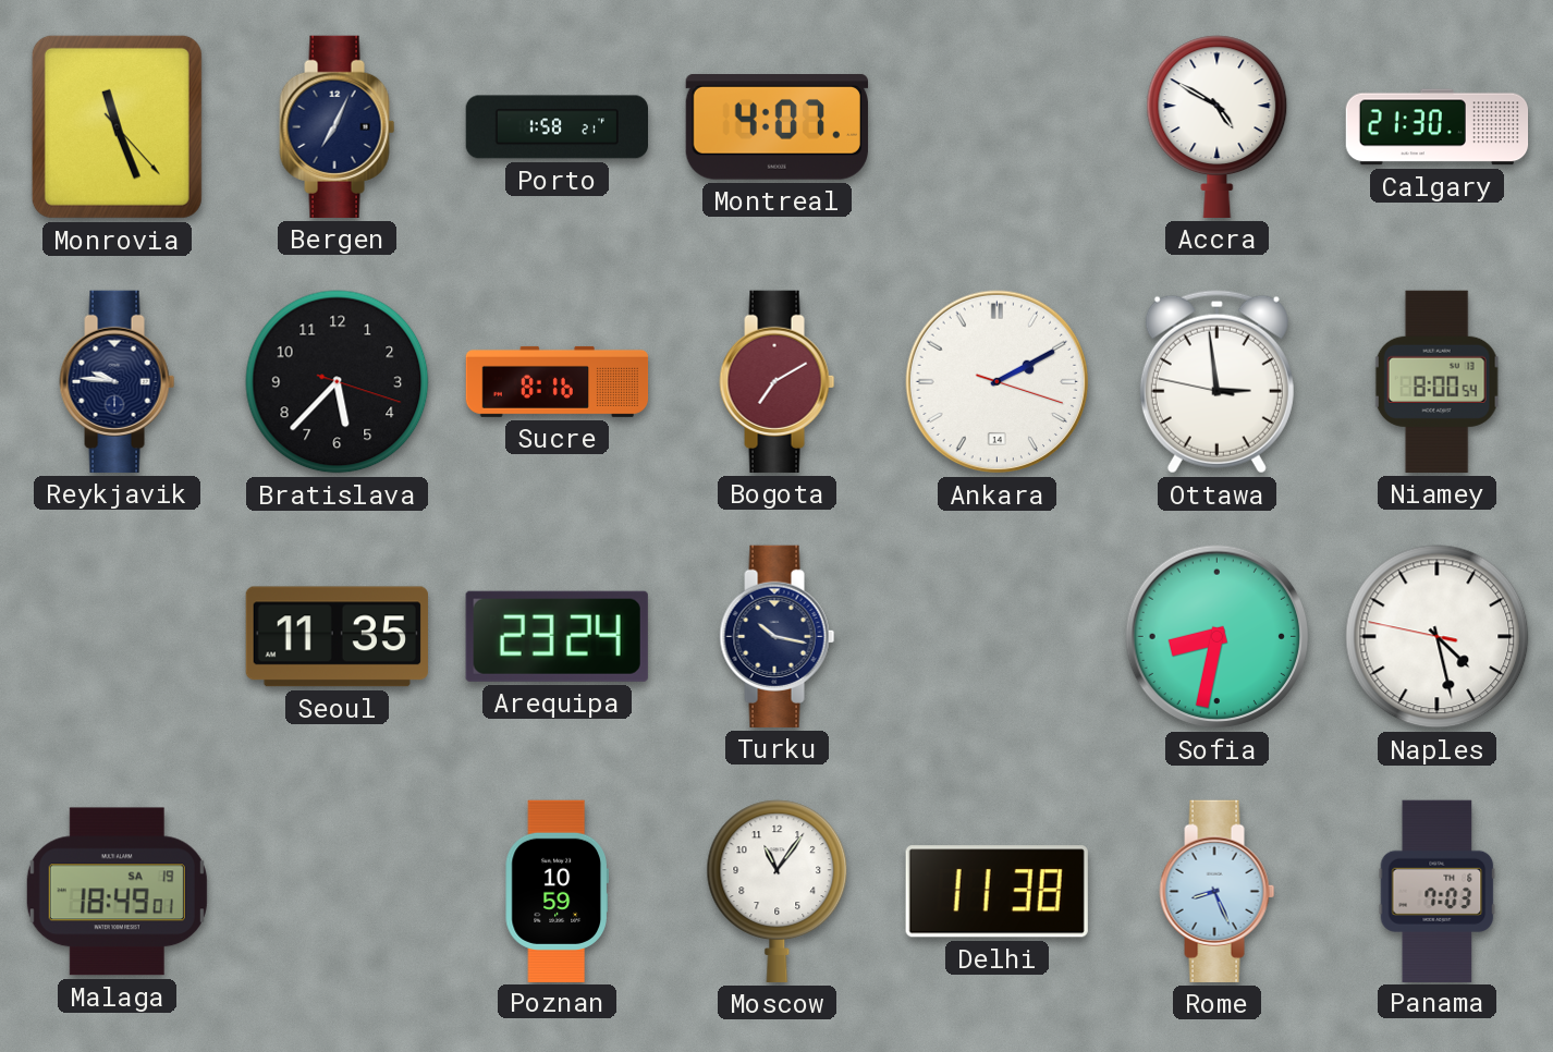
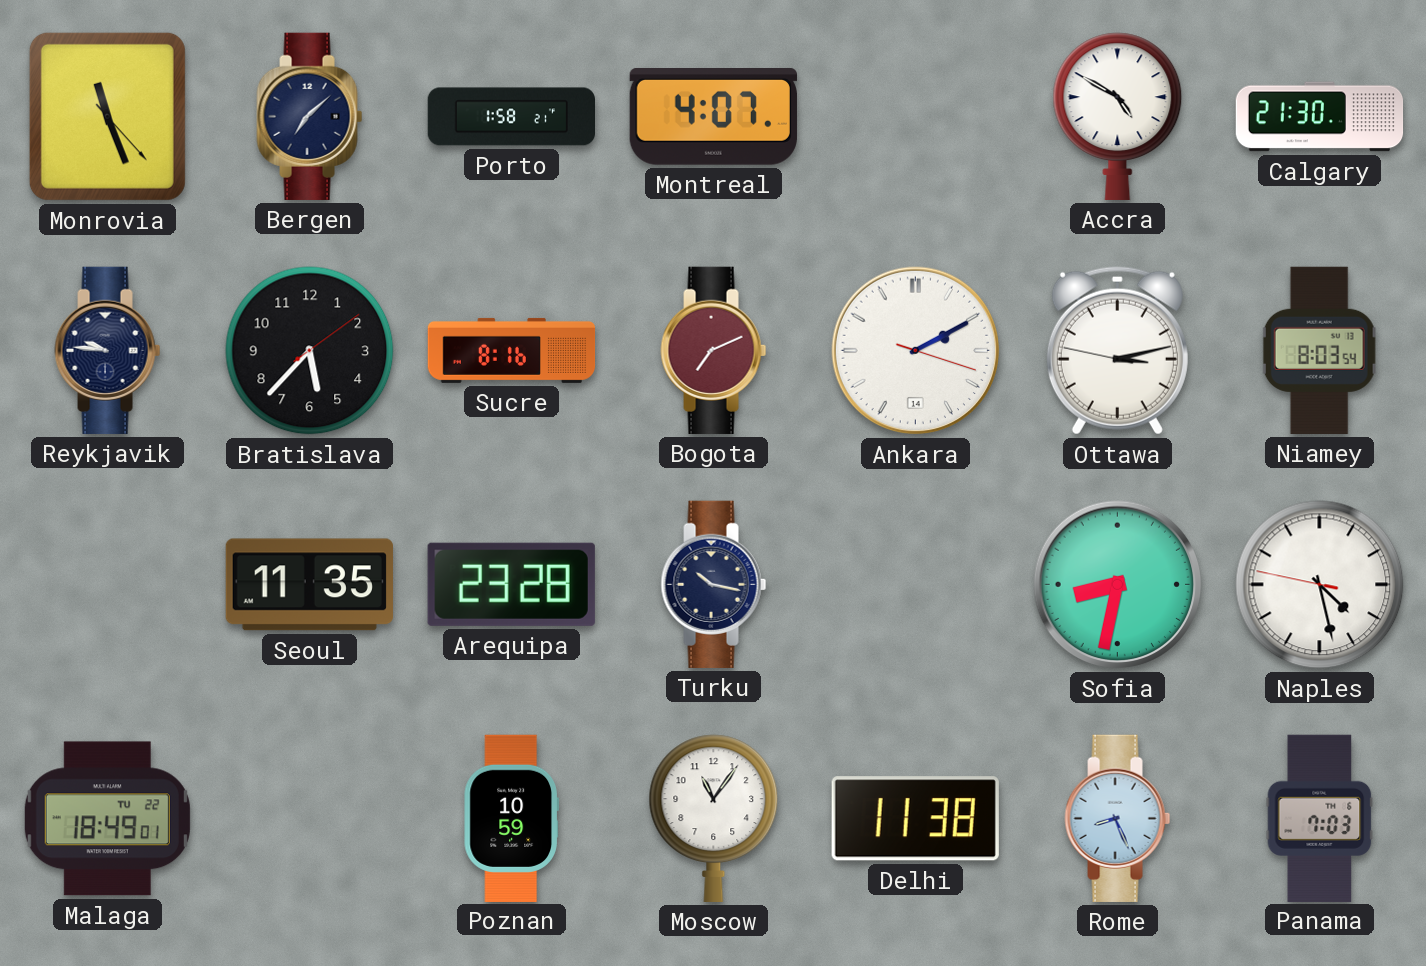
Bergen: 7:04 -> 7:08 (310, 116)
Bratislava: 5:37:18 -> 5:37:09 (310, 351)
Bogota: 7:10 -> 7:11 (714, 350)
Ottawa: 2:58 -> 3:12 (1117, 351)
Niamey: 8:00 -> 8:03 (1319, 350)
Arequipa: 23:24 -> 23:28 (511, 584)
Malaga date: SA 19 -> TU 22 (107, 819)
